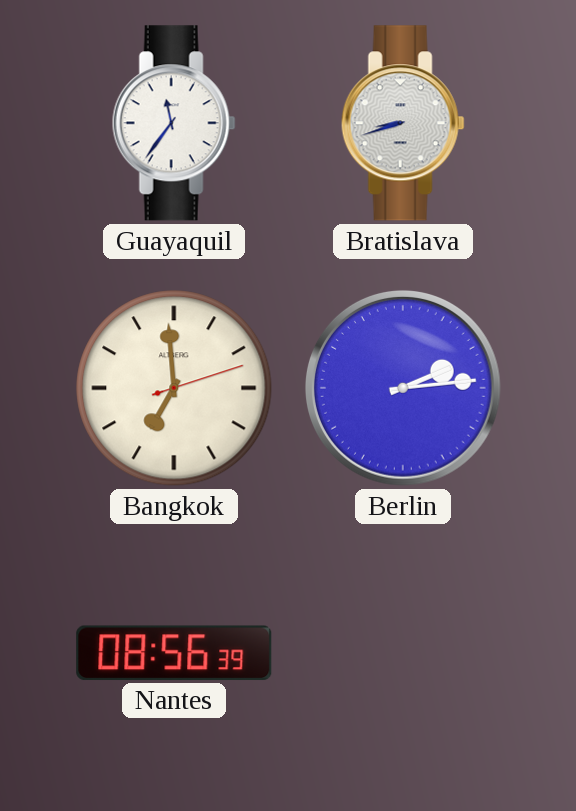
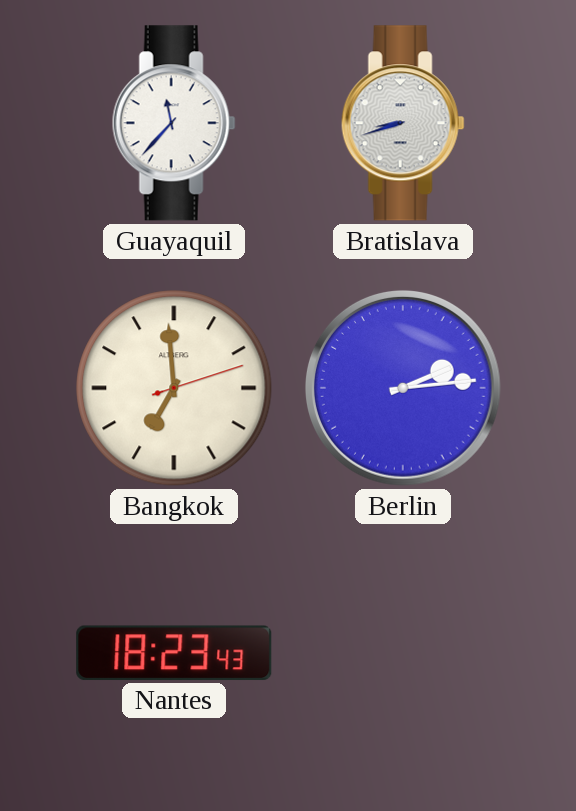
Guayaquil: 11:36 -> 11:37 (174, 123)
Nantes: 08:56 -> 18:23 (174, 653)
